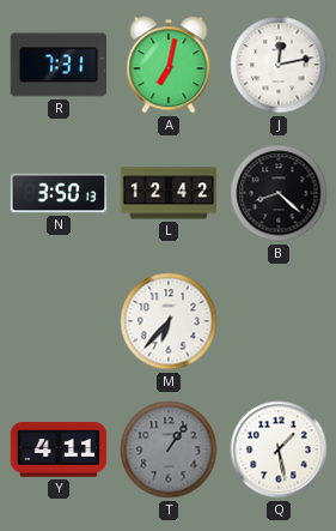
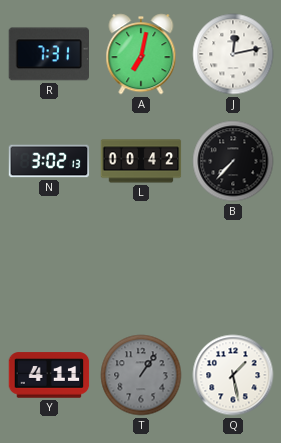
N: 3:50 -> 3:02 (49, 161)
L: 12:42 -> 00:42 (141, 161)
B: 8:22 -> 7:37 (233, 161)
M: 6:37 -> none (169, 321)
